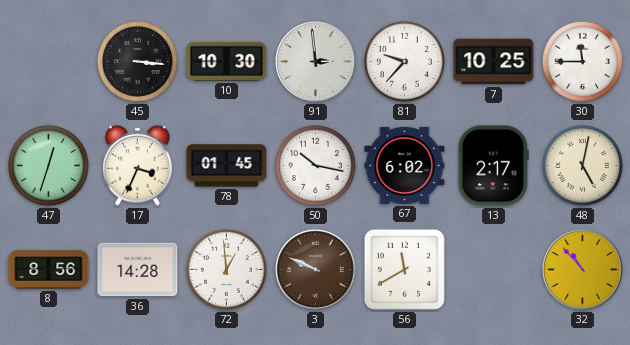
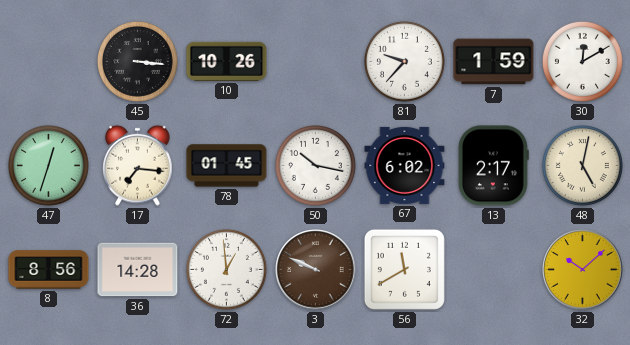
10: 10:30 -> 10:26 (227, 61)
91: 2:59 -> none (316, 62)
7: 10:25 -> 1:59 (494, 62)
30: 11:45 -> 12:10 (582, 61)
17: 3:34 -> 7:16 (138, 165)
32: 10:53 -> 10:08 (583, 270)
